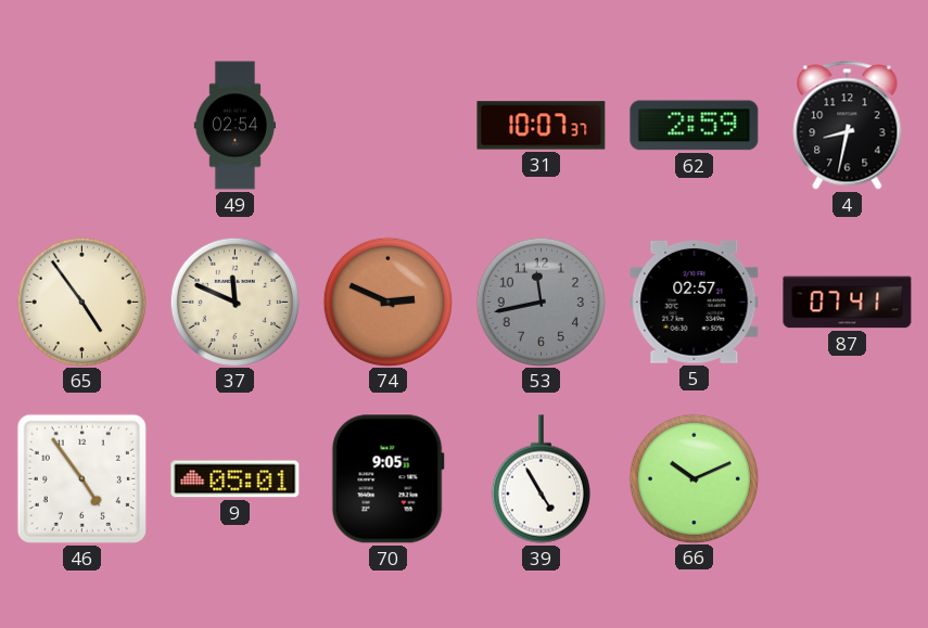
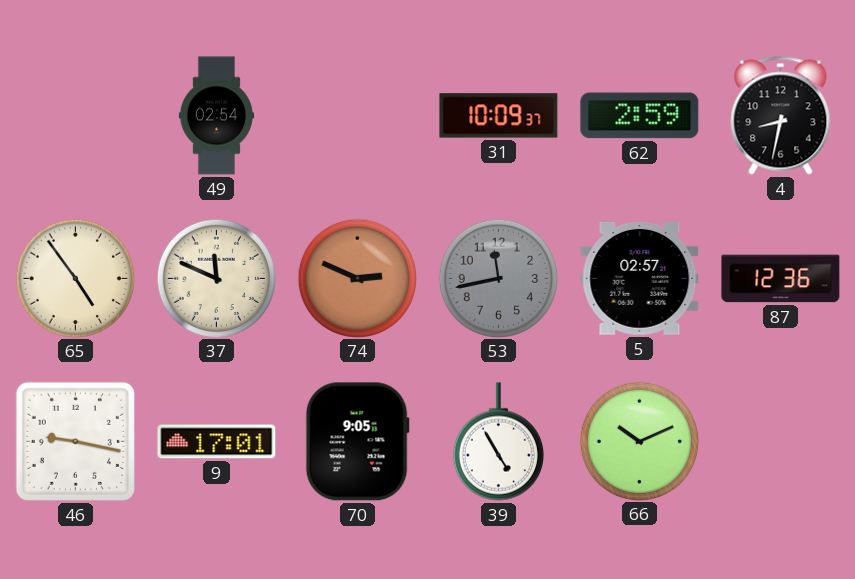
31: 10:07 -> 10:09 (499, 116)
87: 07:41 -> 12:36 (781, 279)
46: 4:54 -> 9:17 (75, 441)
9: 05:01 -> 17:01 (217, 442)
